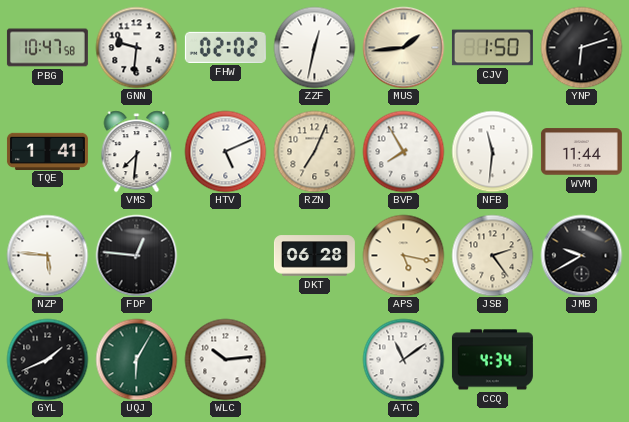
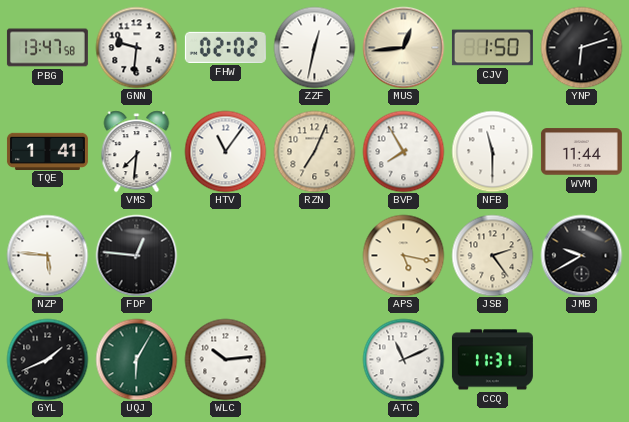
PBG: 10:47 -> 13:47 (47, 48)
MUS: 1:44 -> 12:44 (403, 47)
HTV: 5:11 -> 11:06 (225, 151)
NFB: 11:31 -> 11:30 (492, 151)
DKT: 06:28 -> none (314, 256)
ATC: 11:09 -> 11:11 (403, 359)
CCQ: 4:34 -> 11:31 (492, 360)
